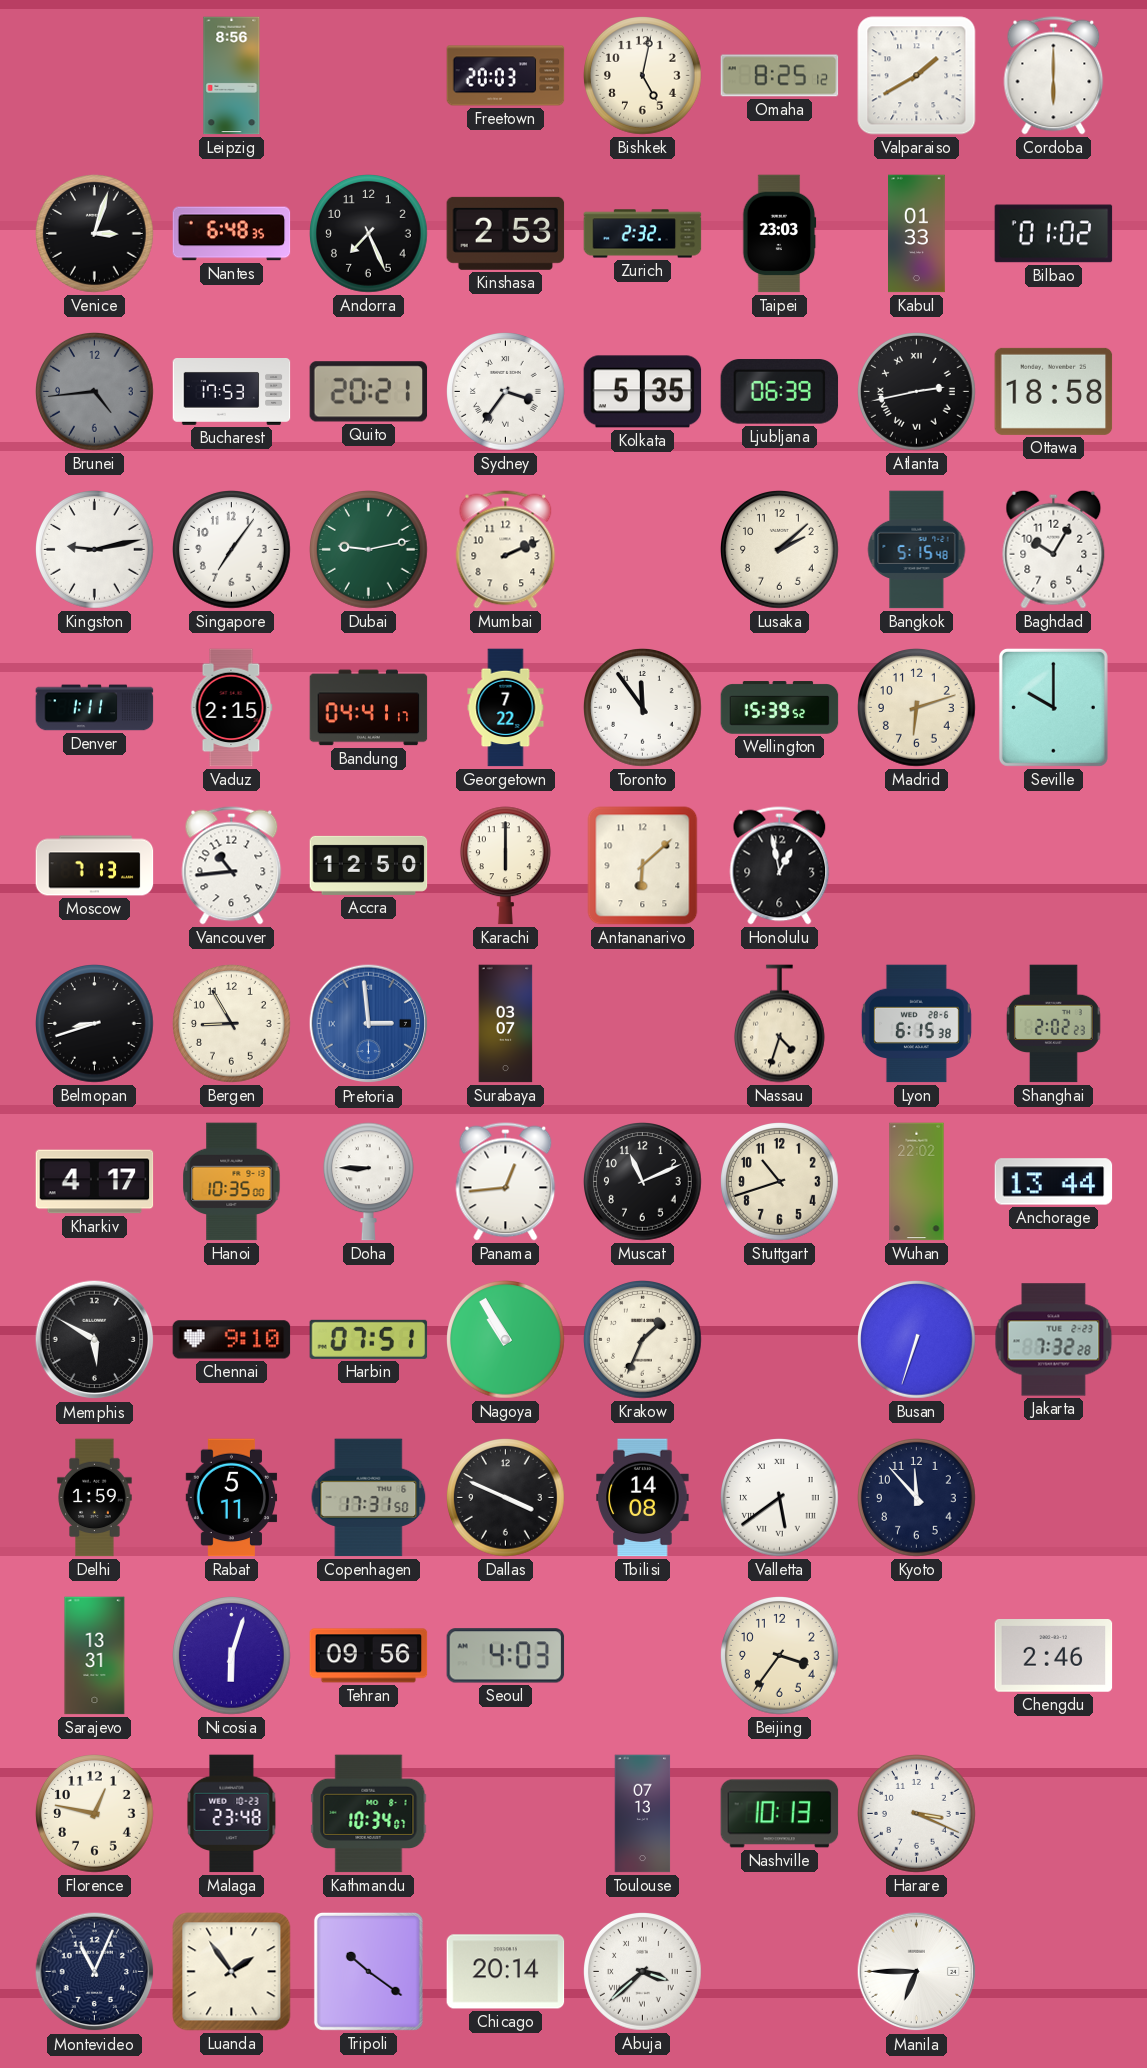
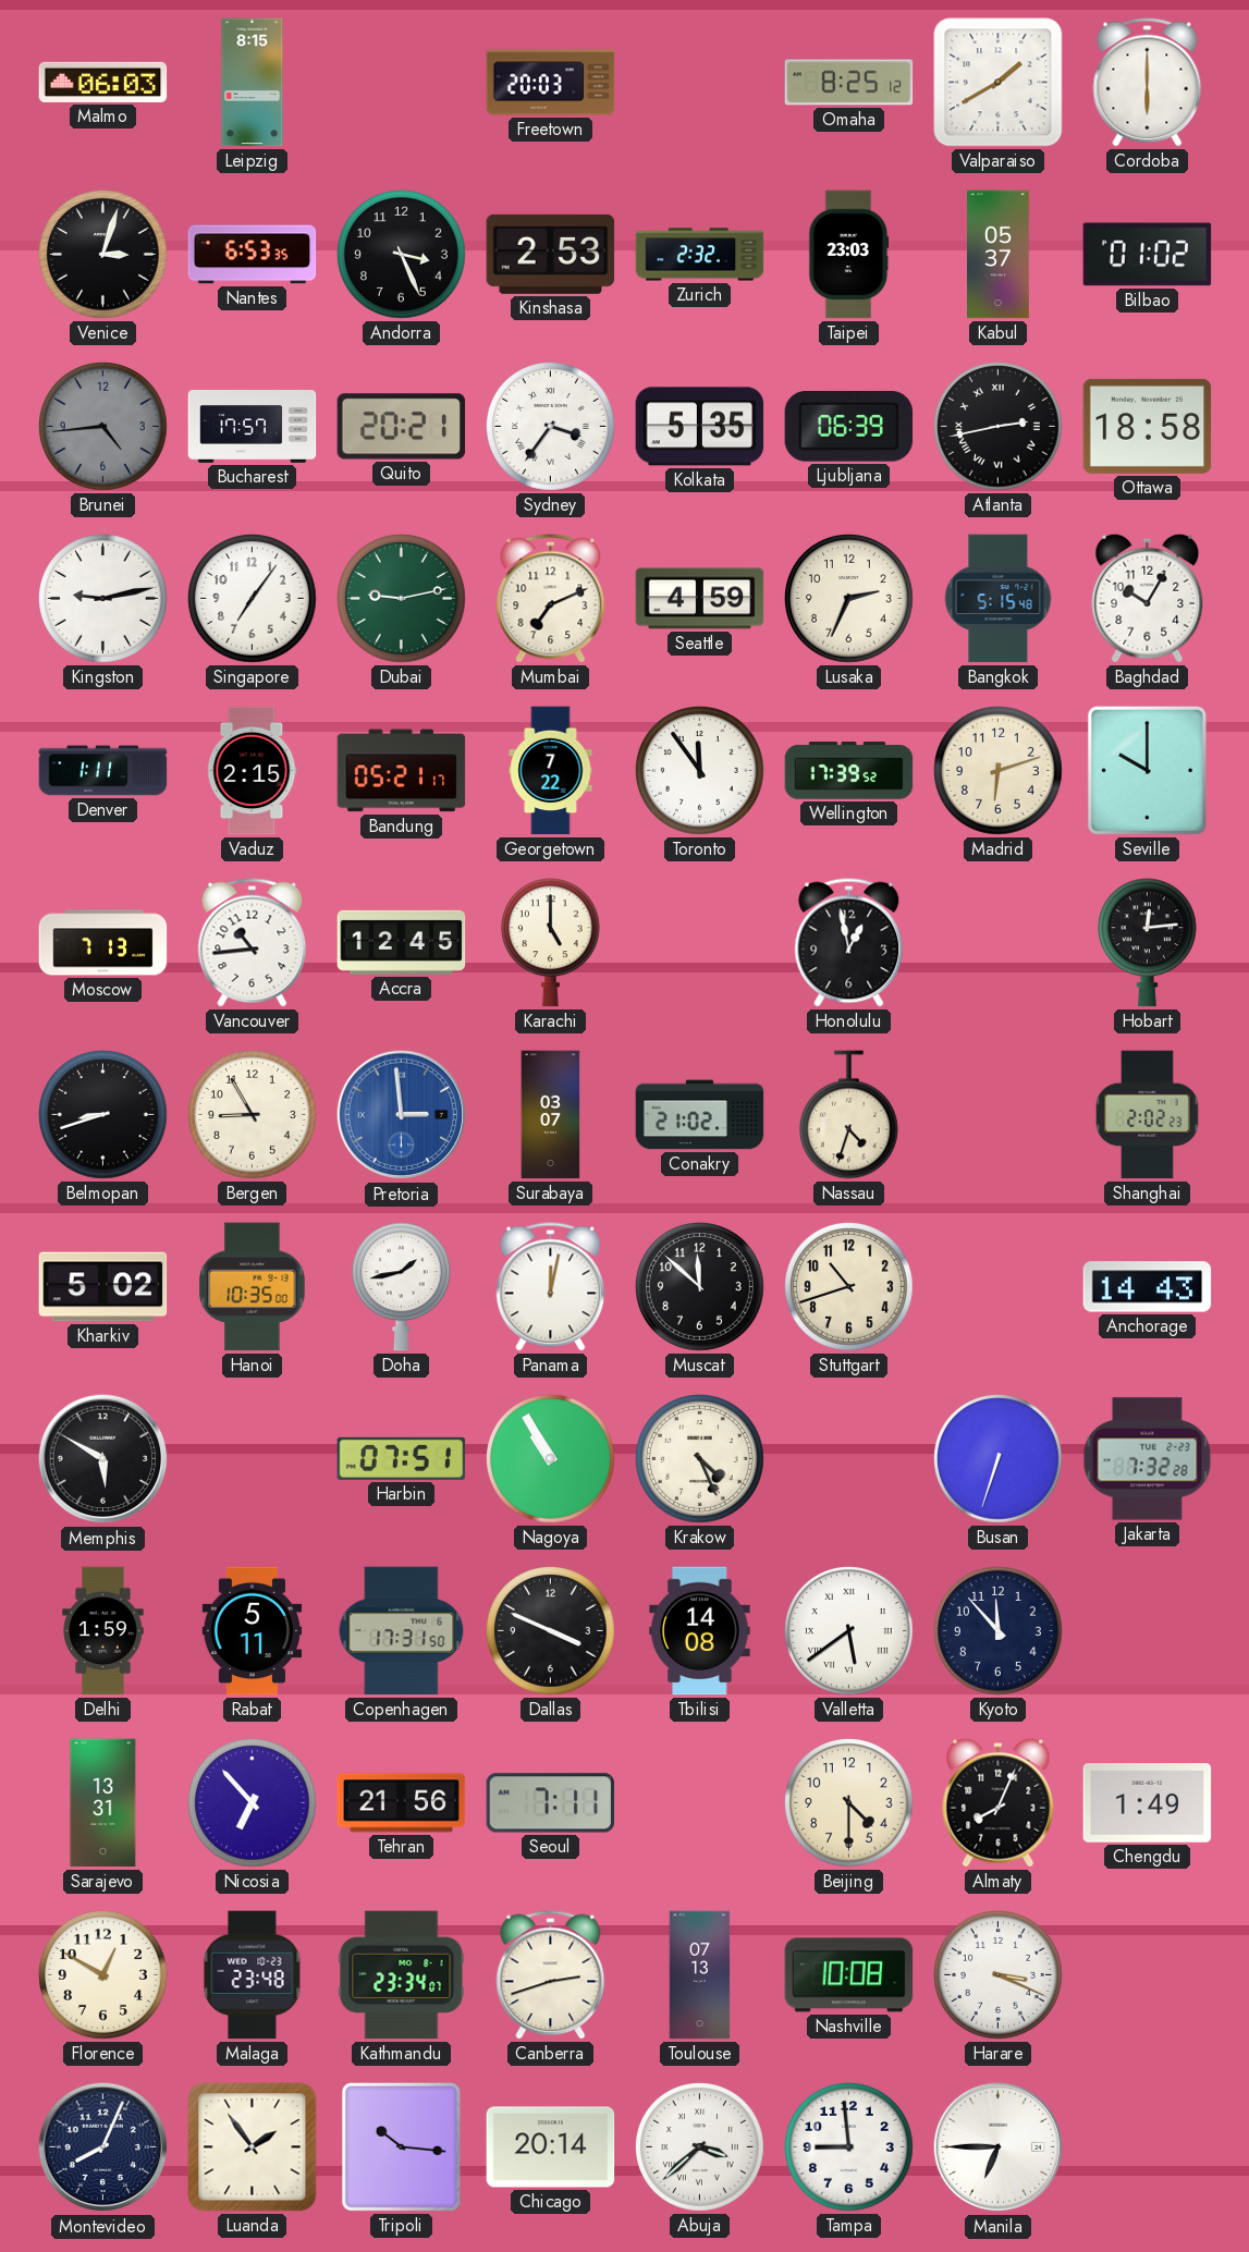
Malmo: none -> 06:03 (103, 82)
Leipzig: 8:56 -> 8:15 (253, 83)
Bishkek: 5:02 -> none (643, 76)
Nantes: 6:48 -> 6:53 (253, 255)
Andorra: 7:26 -> 3:26 (402, 255)
Kabul: 01:33 -> 05:37 (999, 255)
Bucharest: 17:53 -> 17:57 (253, 427)
Mumbai: 2:11 -> 7:11 (551, 599)
Seattle: none -> 4:59 (700, 599)
Lusaka: 2:08 -> 2:34 (849, 599)
Bandung: 04:41 -> 05:21 (402, 771)
Wellington: 15:39 -> 17:39 (849, 771)
Accra: 12:50 -> 12:45 (402, 942)
Karachi: 6:00 -> 5:00 (550, 943)
Antananarivo: 6:08 -> none (643, 866)
Hobart: none -> 12:14 (1147, 943)
Conakry: none -> 21:02 (700, 1115)
Lyon: 6:15 -> none (916, 1024)
Kharkiv: 4:17 -> 5:02 (103, 1287)
Doha: 8:45 -> 1:43 (401, 1287)
Panama: 12:44 -> 12:02 (551, 1287)
Muscat: 11:11 -> 11:52 (700, 1287)
Wuhan: 22:02 -> none (917, 1182)
Anchorage: 13:44 -> 14:43 (1148, 1287)
Chennai: 9:10 -> none (232, 1340)
Krakow: 1:34 -> 4:26 (700, 1459)
Nicosia: 6:03 -> 6:53 (253, 1803)
Tehran: 09:56 -> 21:56 (402, 1803)
Seoul: 4:03 -> 7:11 (551, 1803)
Beijing: 3:36 -> 4:30 (849, 1803)
Almaty: none -> 8:04 (999, 1802)
Chengdu: 2:46 -> 1:49 (1148, 1803)
Florence: 12:47 -> 12:50 (103, 1975)
Kathmandu: 10:34 -> 23:34 (402, 1975)
Canberra: none -> 2:42 (551, 1975)
Nashville: 10:13 -> 10:08 (849, 1975)
Montevideo: 11:04 -> 8:04 (103, 2147)
Tripoli: 10:21 -> 10:16 (401, 2146)
Tampa: none -> 8:59 (849, 2147)
